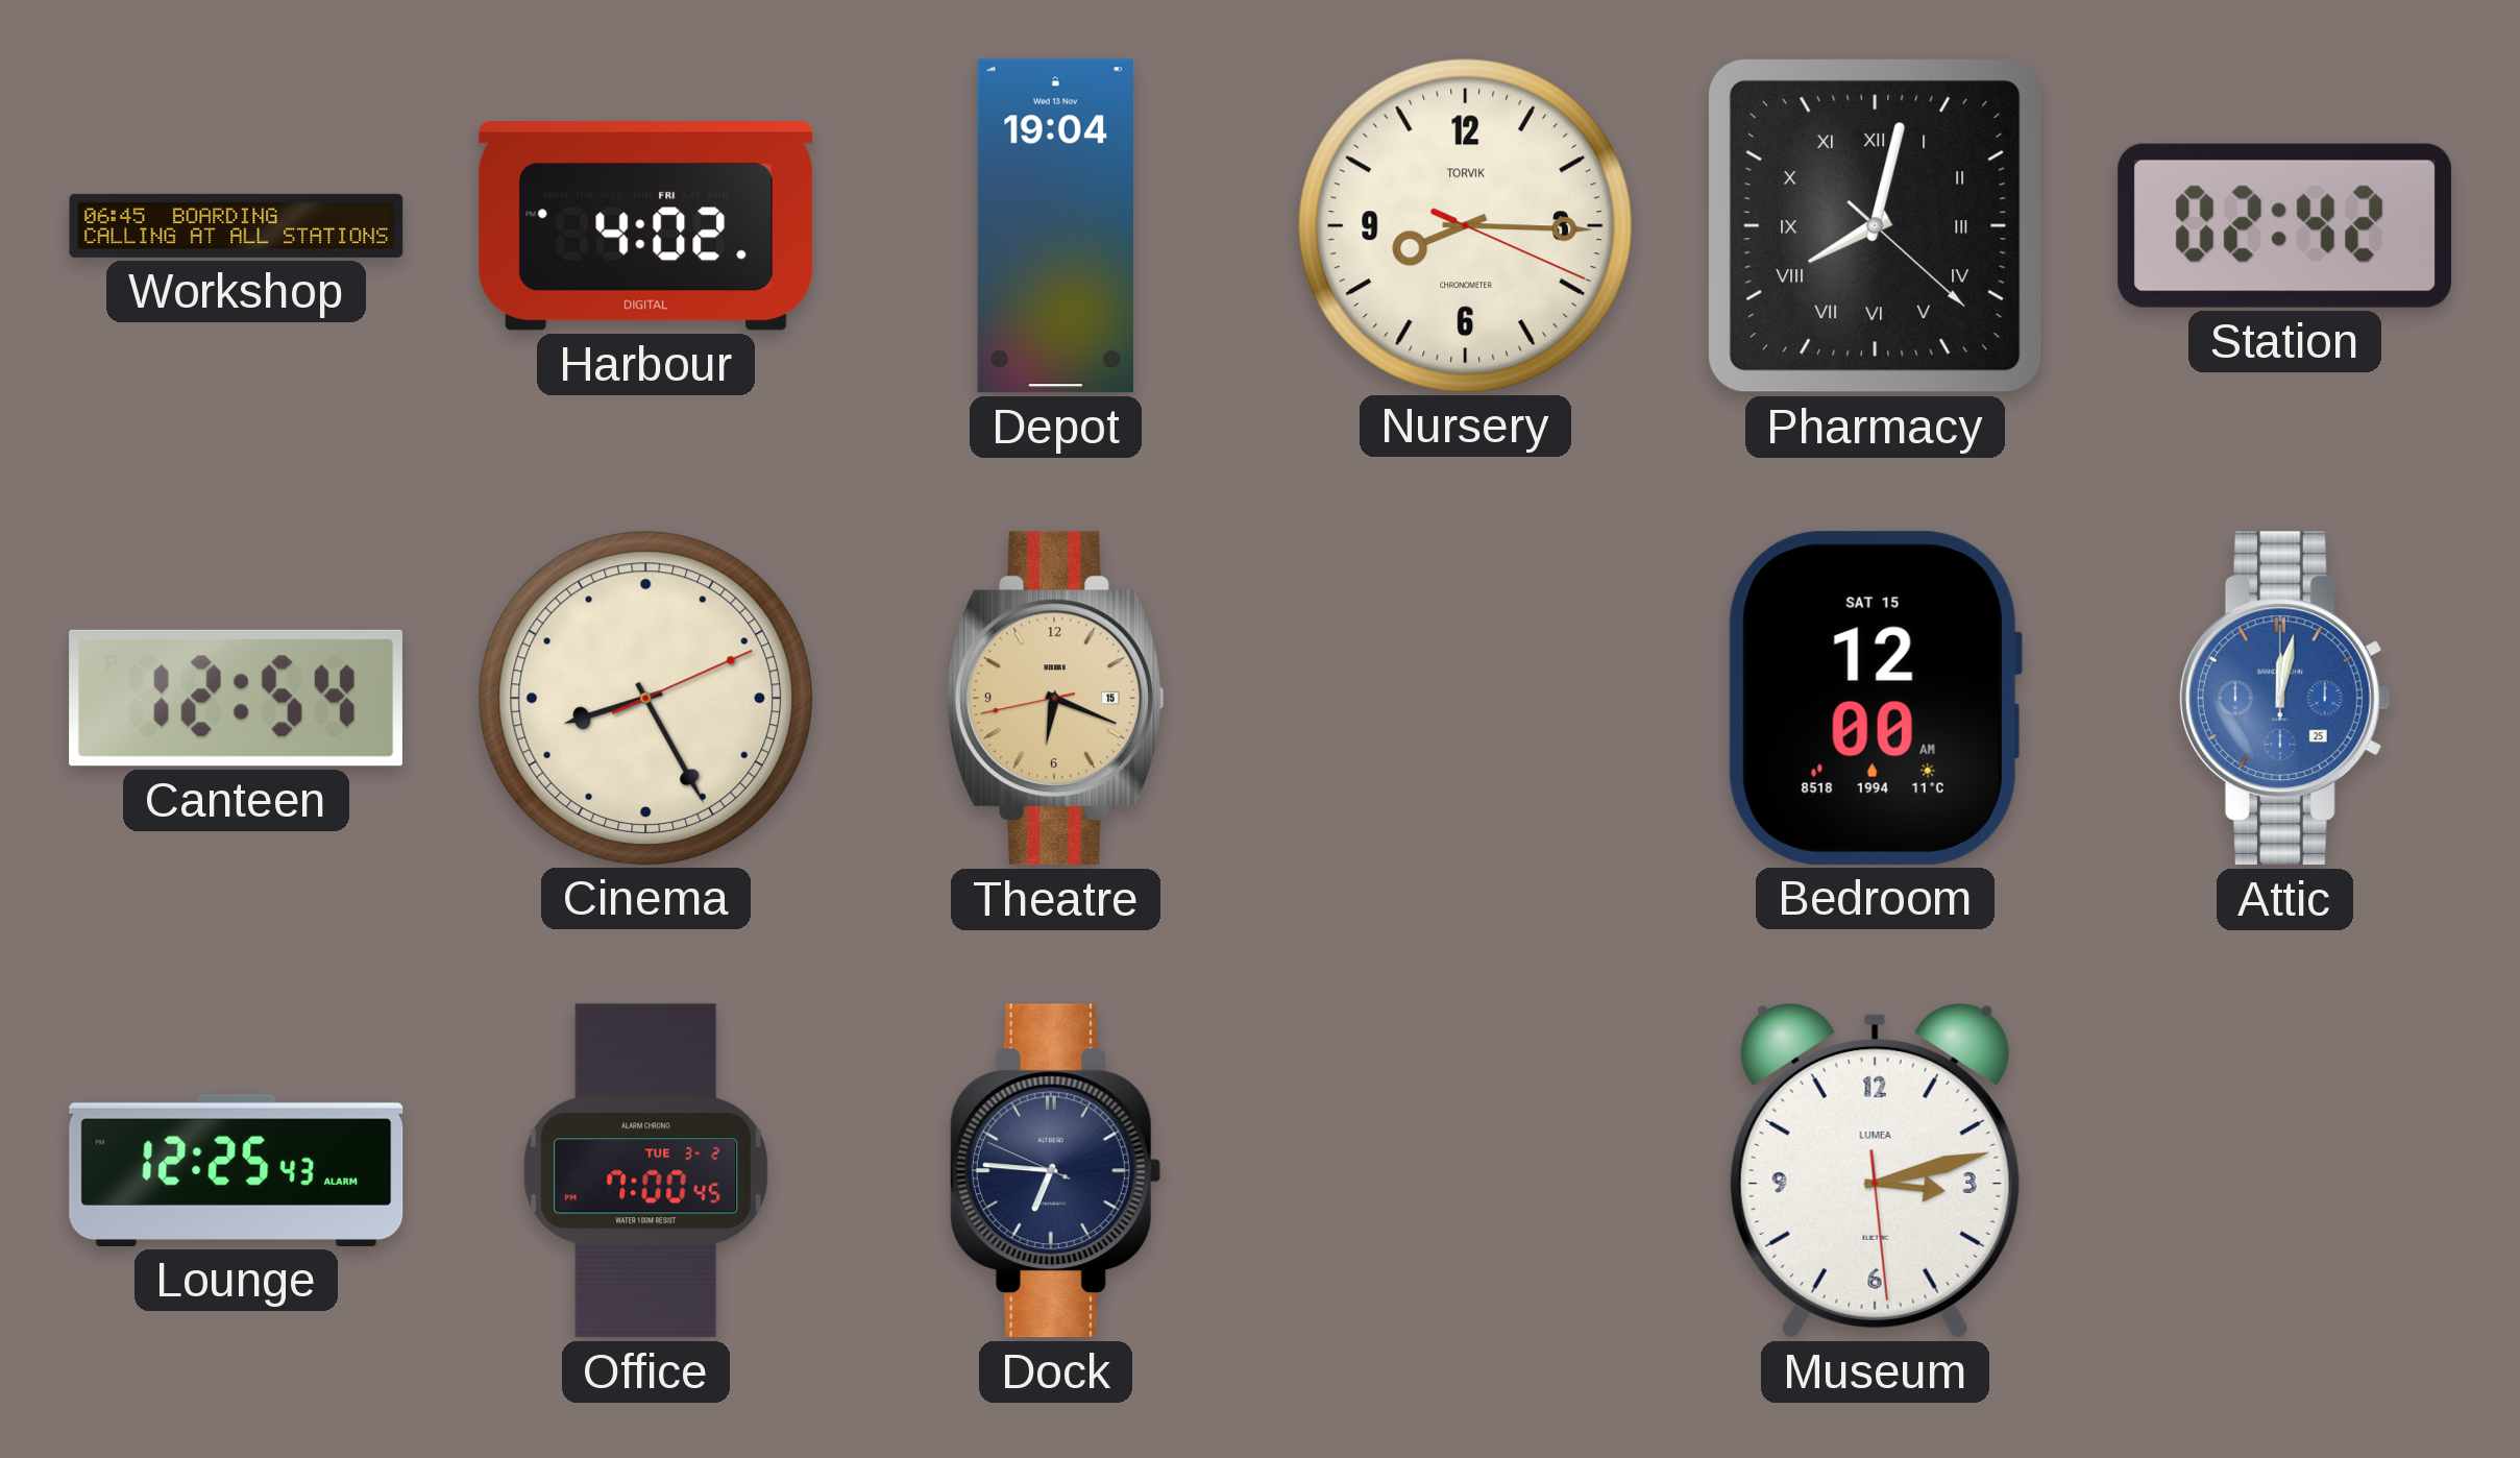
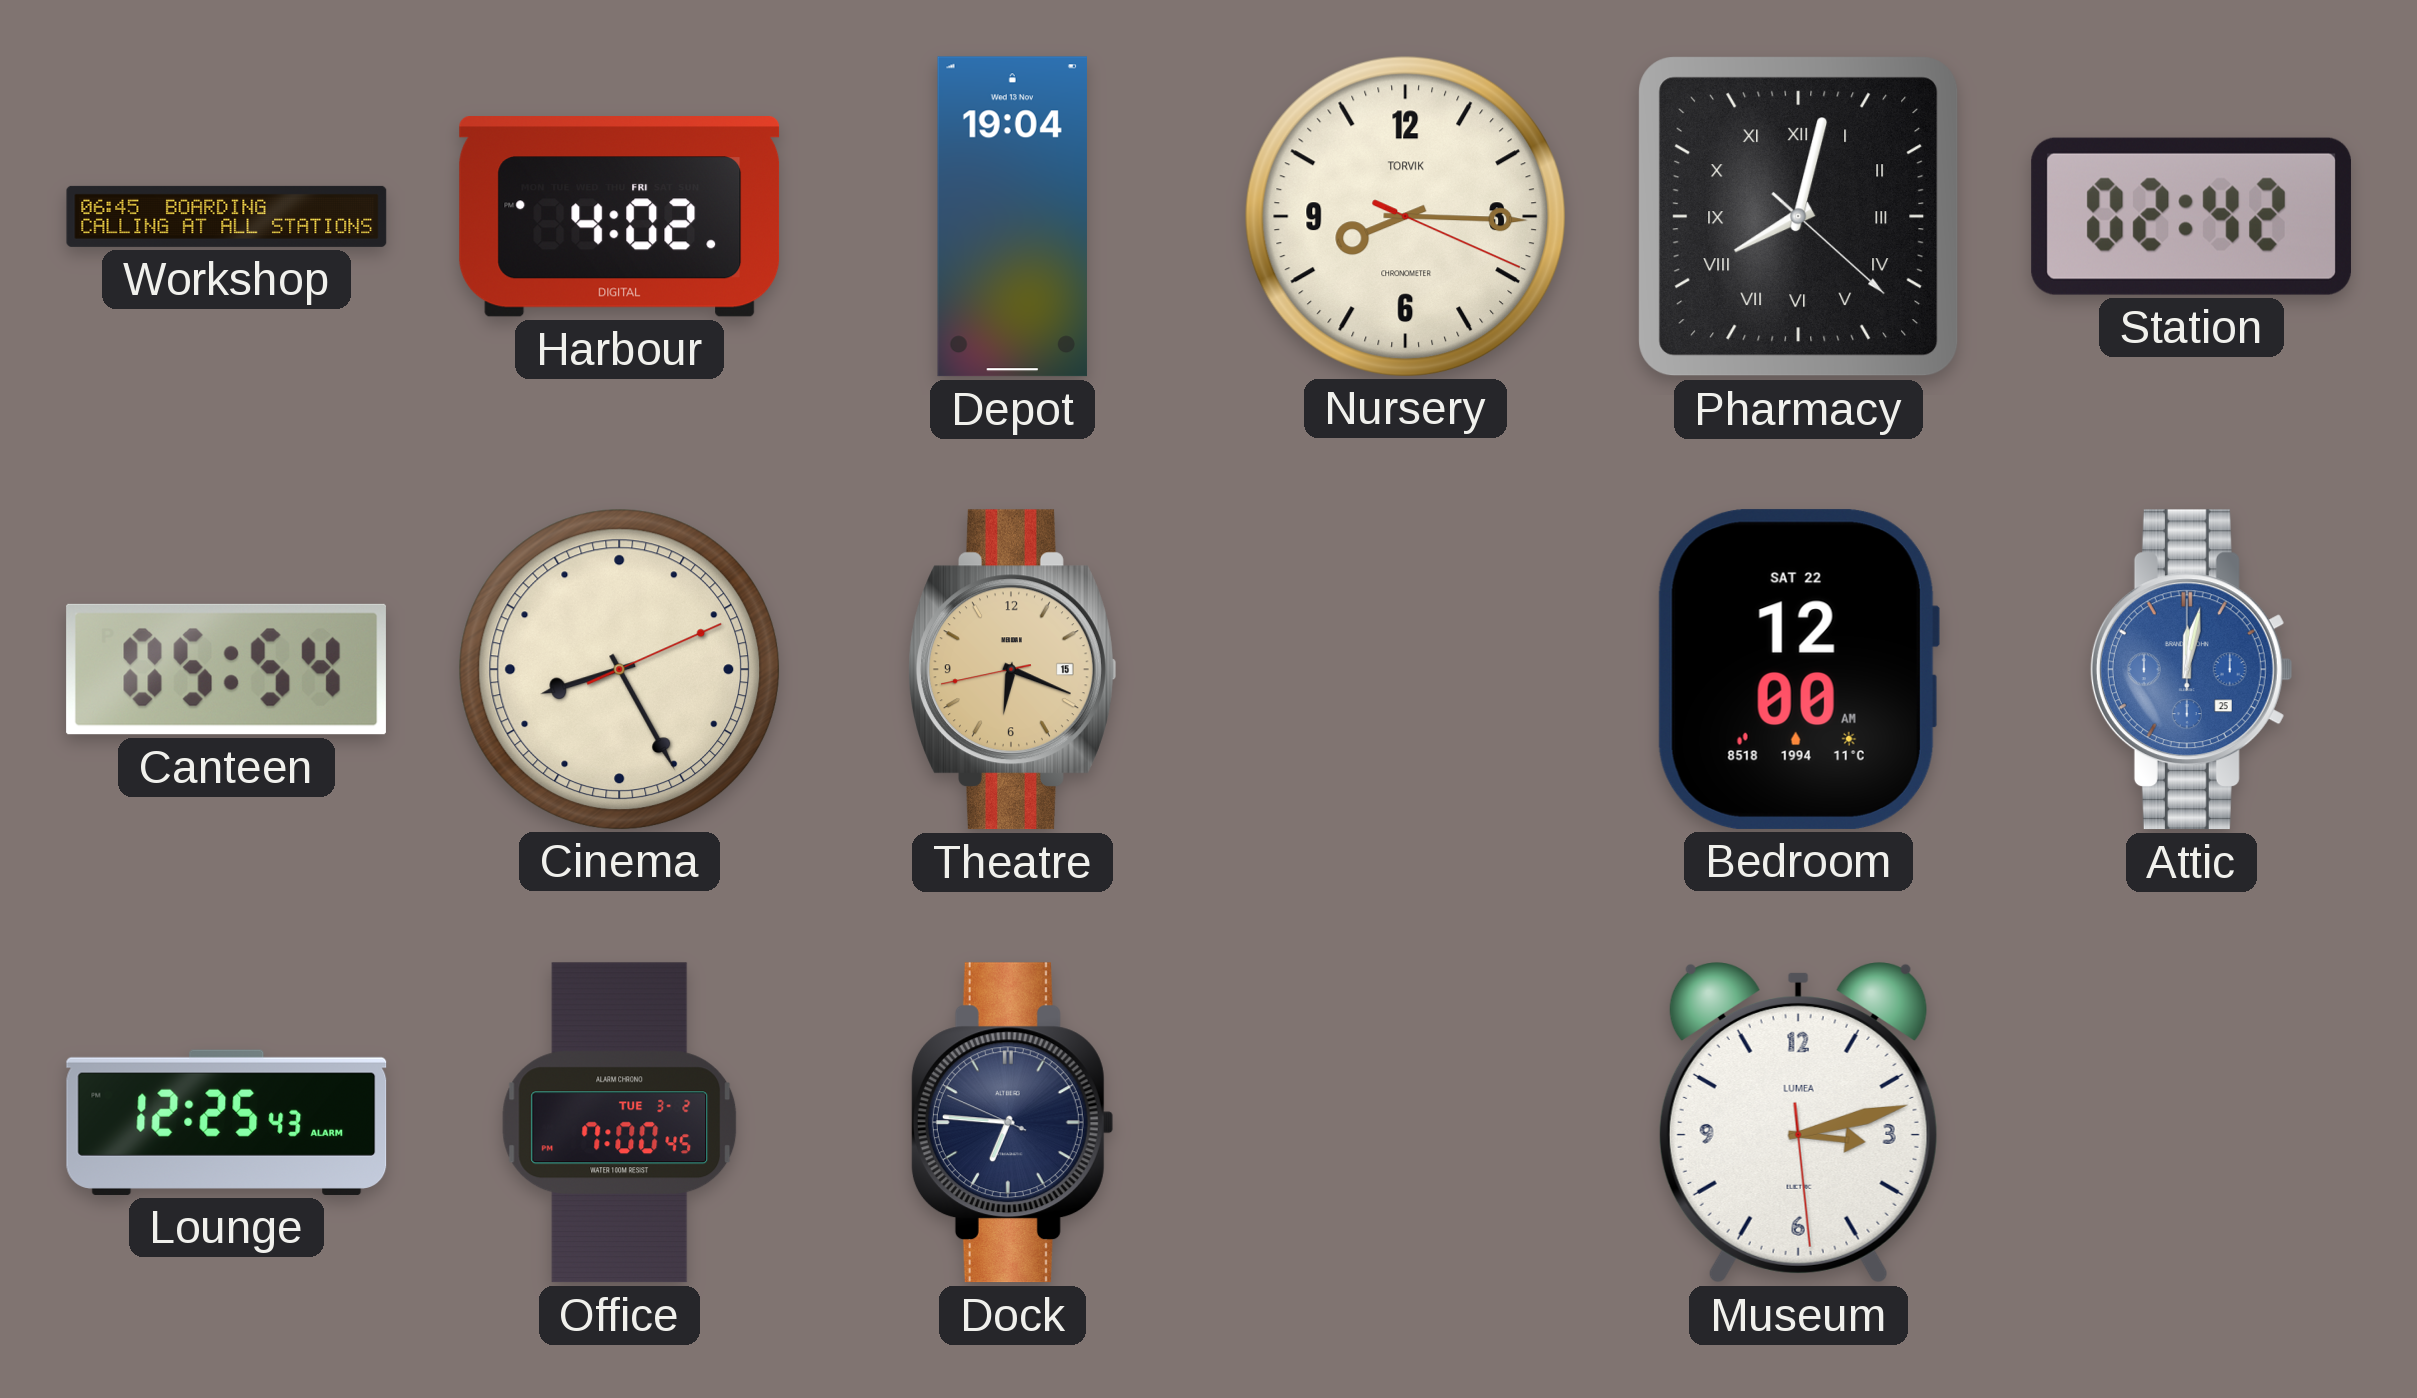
Canteen: 12:54 -> 05:54 (226, 669)
Bedroom date: SAT 15 -> SAT 22 (1798, 669)
